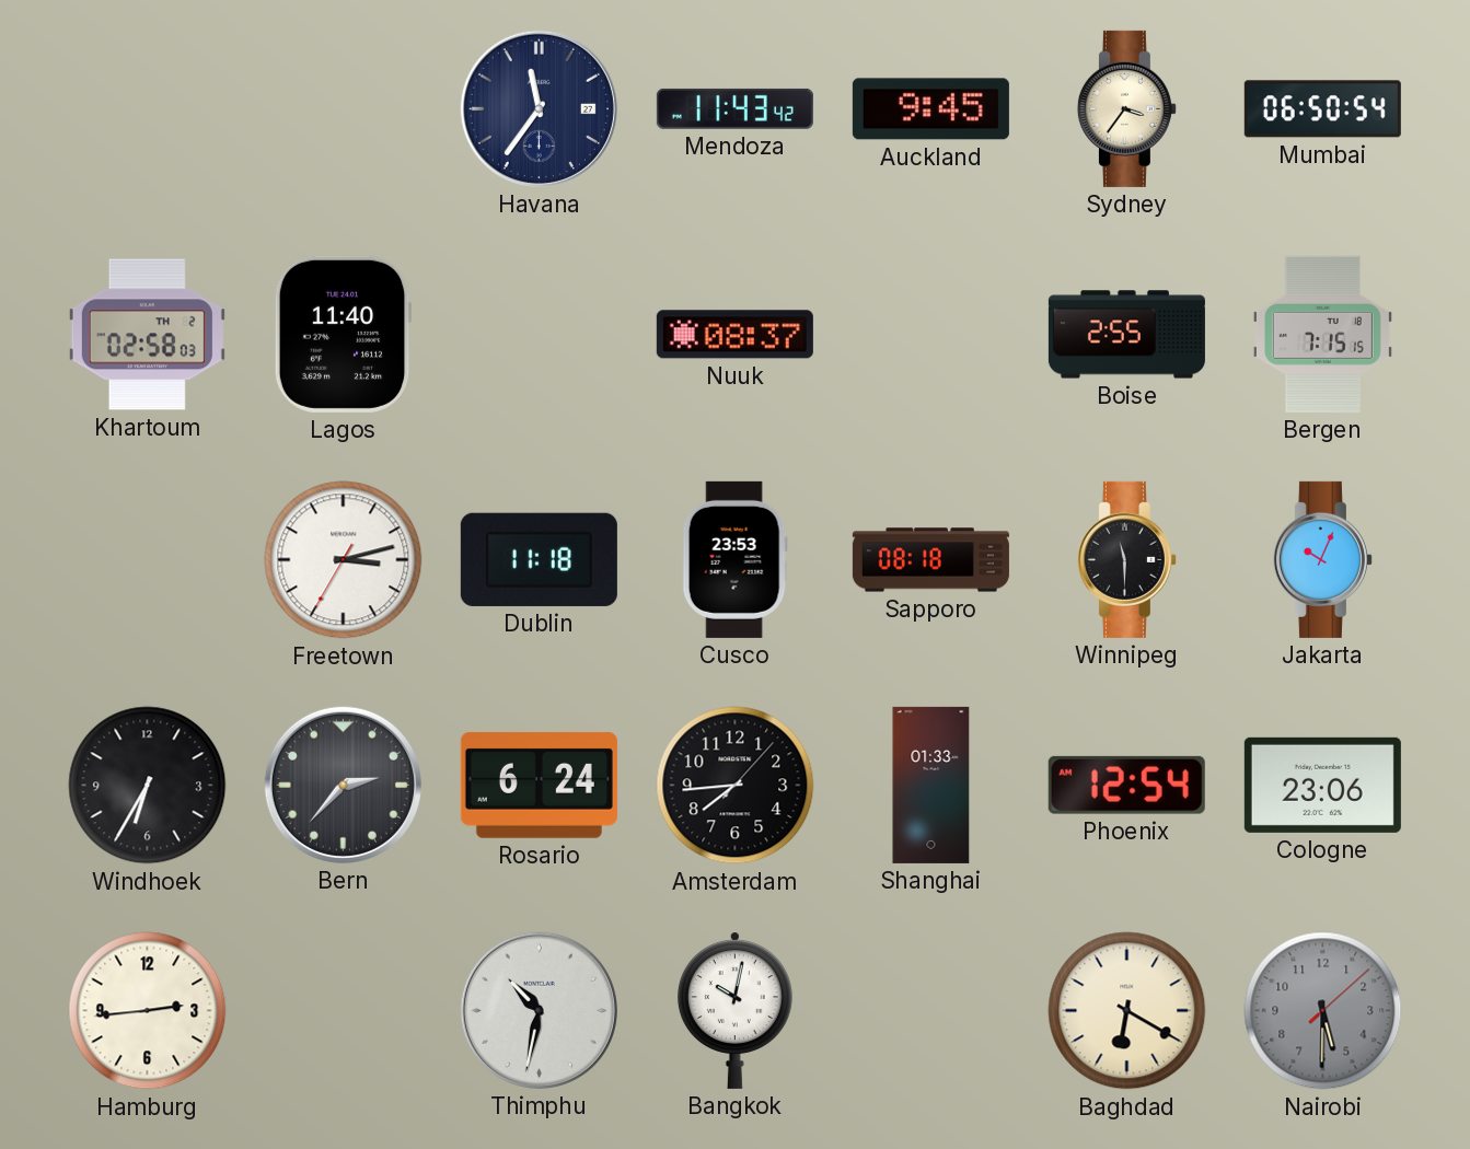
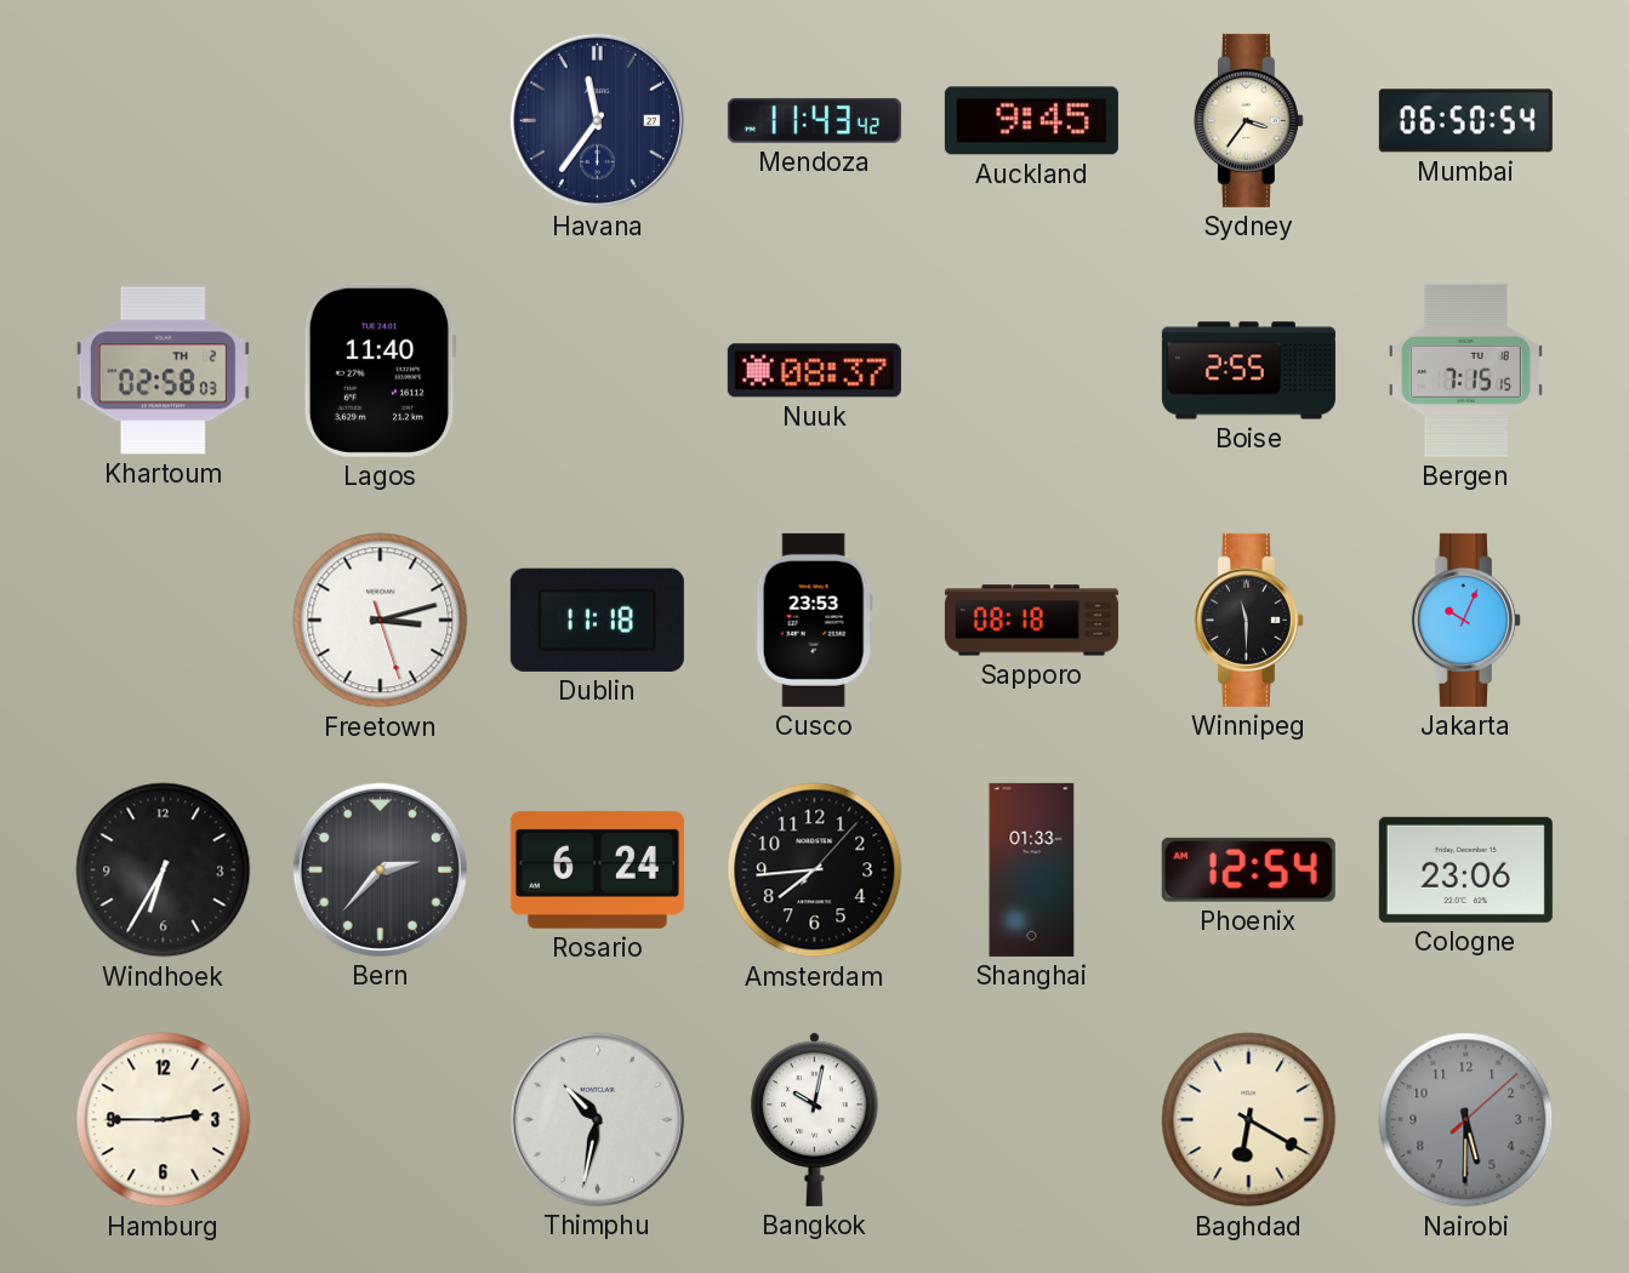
Freetown: 3:12:35 -> 3:12:27 (381, 621)
Hamburg: 2:44 -> 2:45 (164, 1120)
